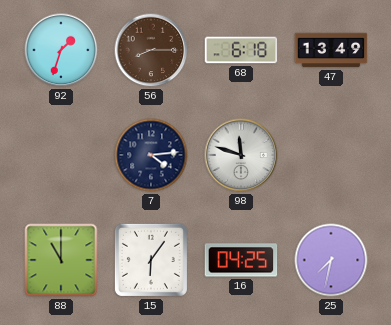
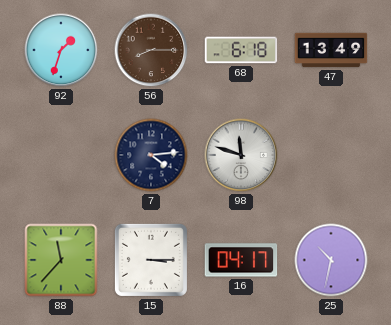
88: 11:00 -> 11:37 (61, 260)
15: 6:06 -> 3:15 (151, 260)
16: 04:25 -> 04:17 (241, 260)
25: 7:32 -> 10:32 (331, 260)
